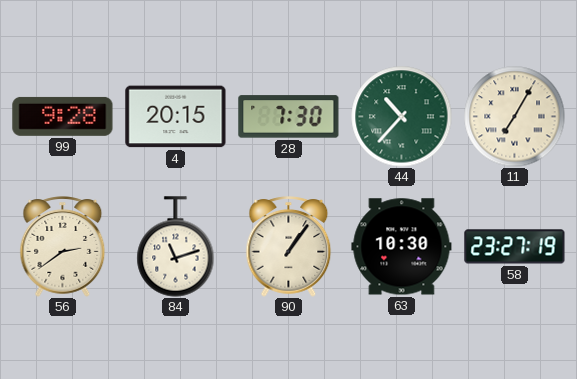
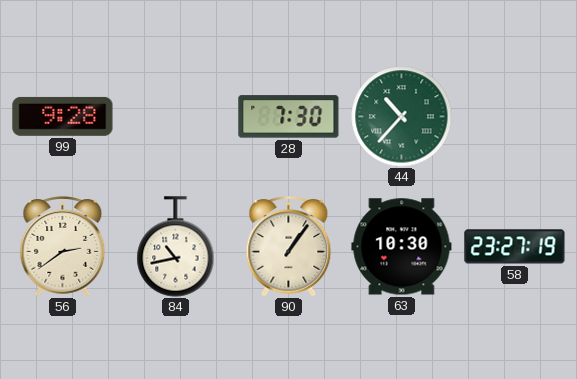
4: 20:15 -> none (176, 117)
11: 7:05 -> none (515, 117)
84: 11:12 -> 10:43 (176, 247)
